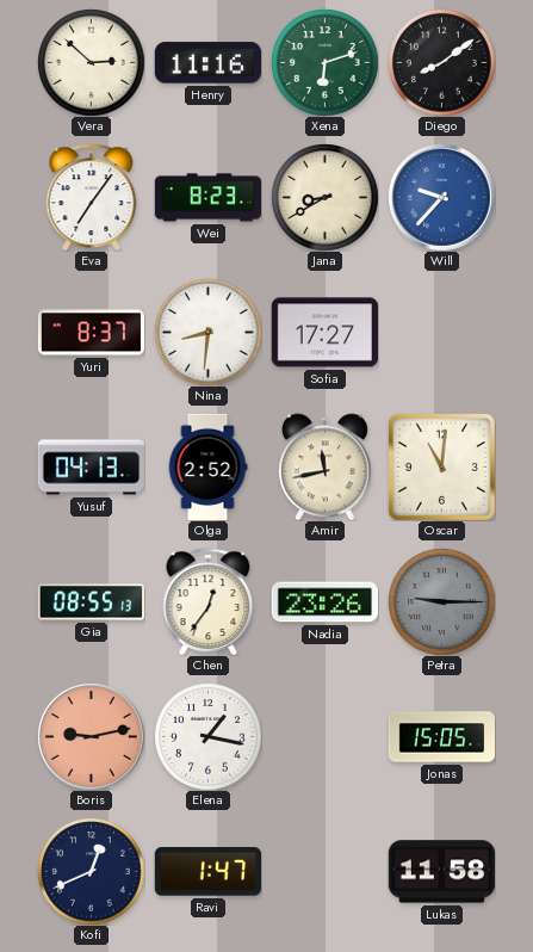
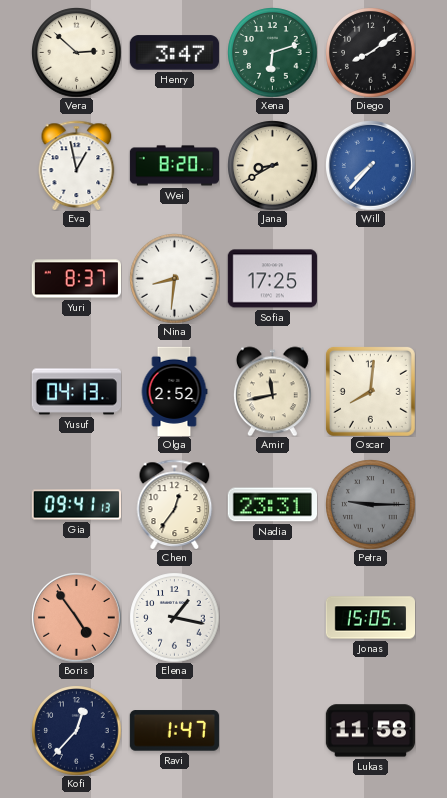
Henry: 11:16 -> 3:47 (174, 53)
Eva: 7:06 -> 12:58 (77, 165)
Wei: 8:23 -> 8:20 (174, 166)
Will: 9:37 -> 7:37 (370, 165)
Sofia: 17:27 -> 17:25 (272, 279)
Oscar: 11:01 -> 8:01 (370, 391)
Gia: 08:55 -> 09:41 (76, 505)
Nadia: 23:26 -> 23:31 (272, 505)
Boris: 9:13 -> 4:54 (76, 617)
Kofi: 12:41 -> 12:37 (76, 730)
